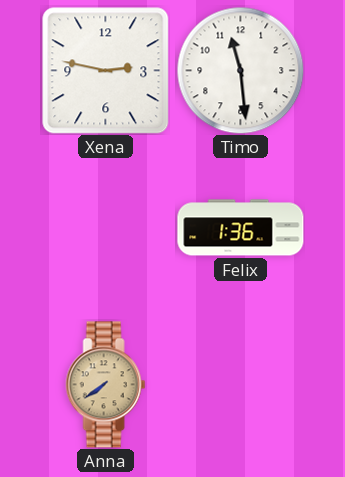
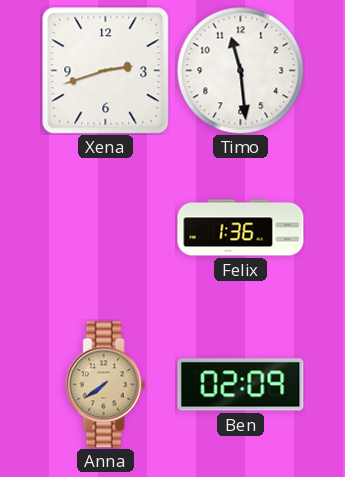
Xena: 2:47 -> 2:42 (106, 71)
Ben: none -> 02:09 (241, 385)
